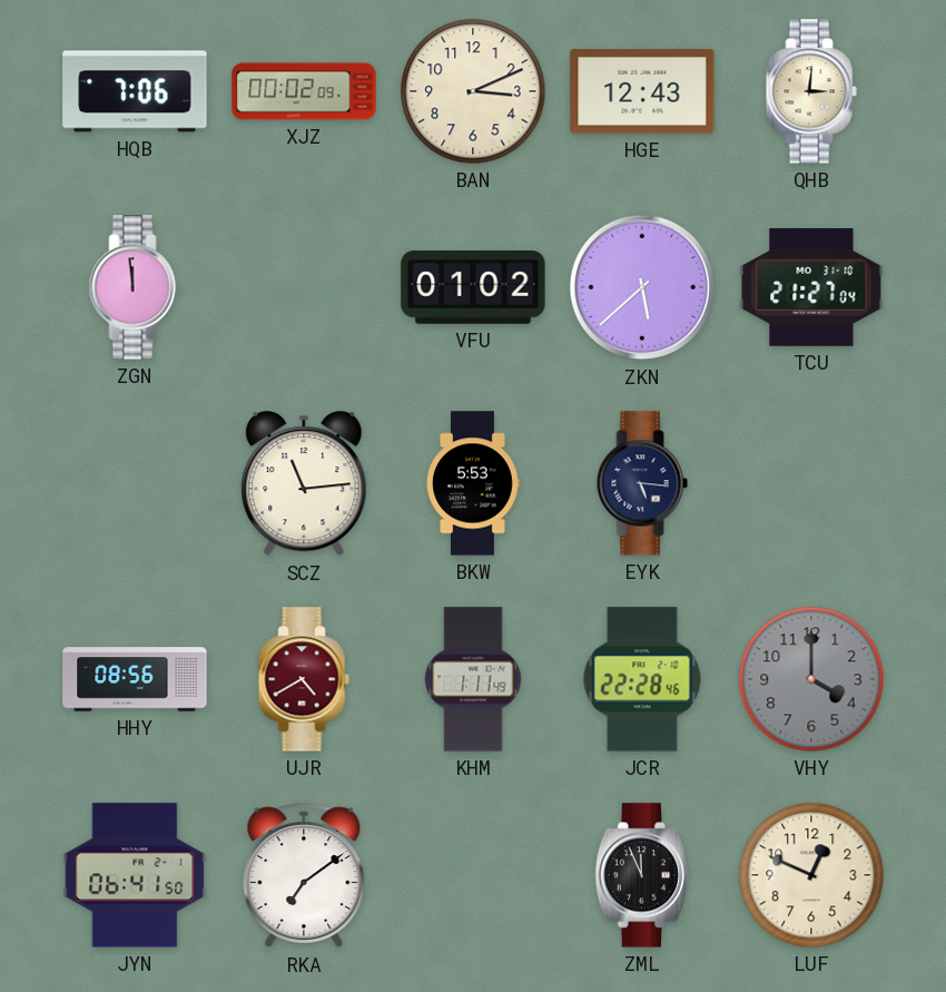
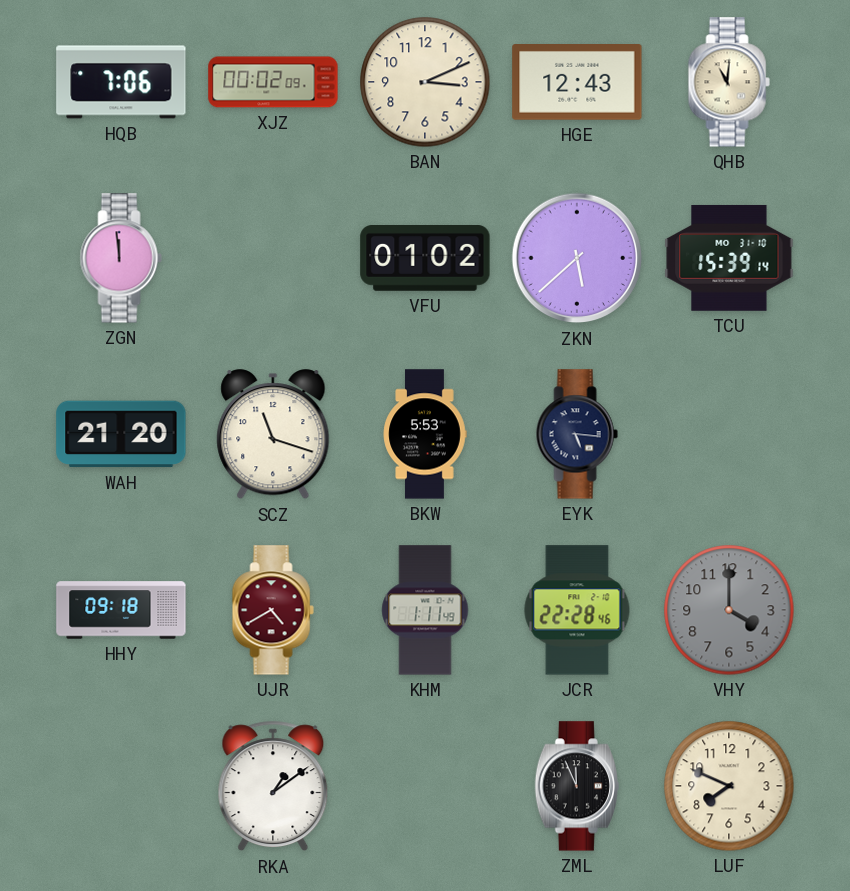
QHB: 3:01 -> 11:01 (729, 82)
TCU: 21:27 -> 15:39 (729, 258)
WAH: none -> 21:20 (121, 434)
SCZ: 11:14 -> 11:18 (273, 435)
HHY: 08:56 -> 09:18 (121, 610)
JYN: 06:41 -> none (135, 875)
RKA: 7:09 -> 1:09 (273, 786)
LUF: 12:49 -> 7:49 (729, 786)
